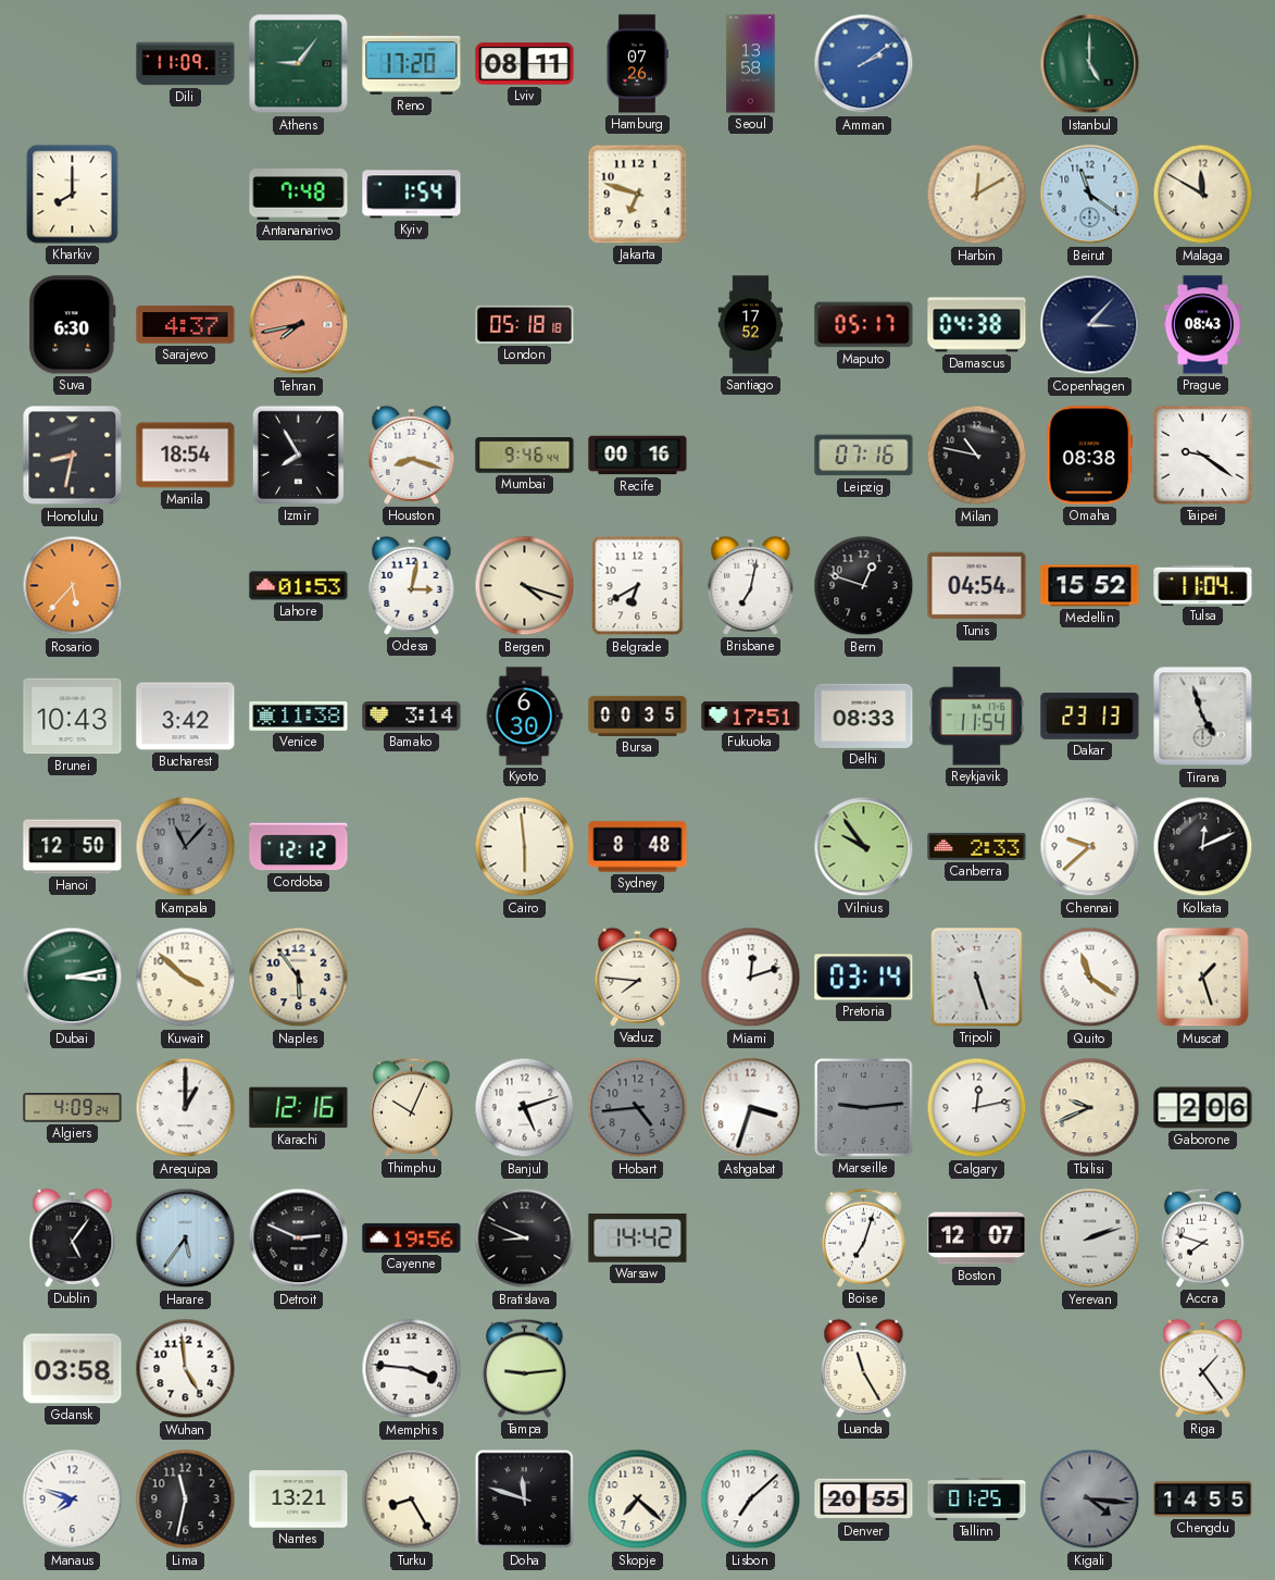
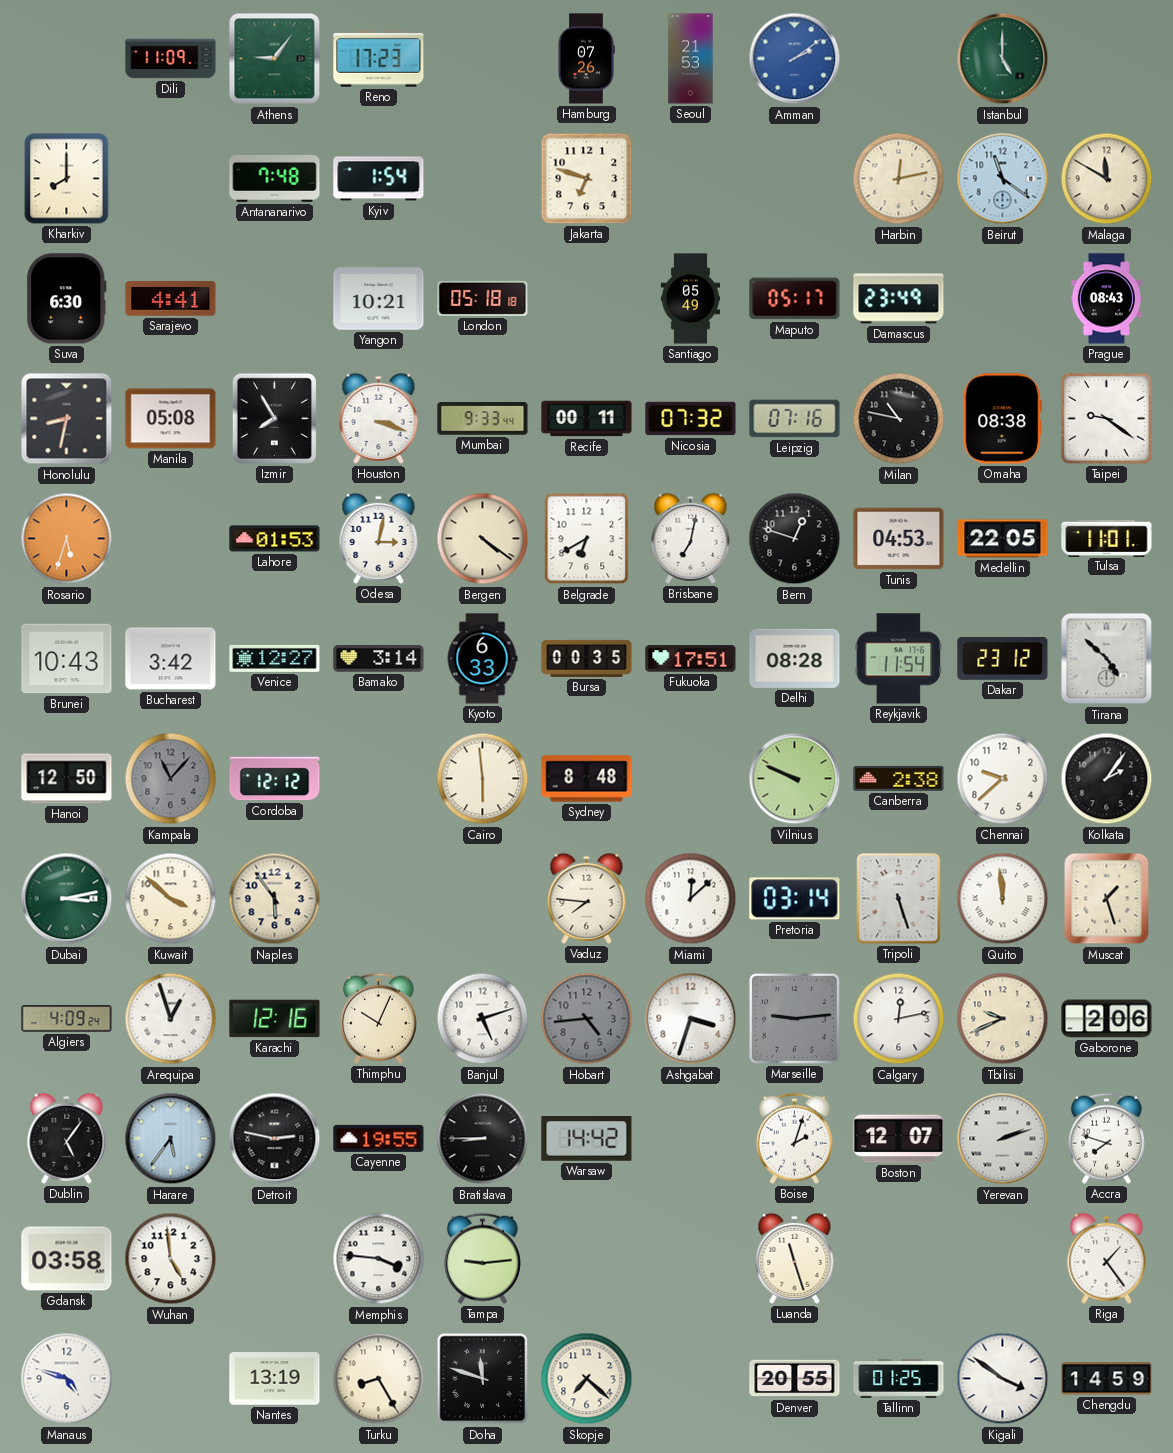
Reno: 17:20 -> 17:23 (379, 59)
Lviv: 08:11 -> none (525, 64)
Seoul: 13:58 -> 21:53 (691, 59)
Harbin: 12:10 -> 12:13 (899, 179)
Sarajevo: 4:37 -> 4:41 (171, 299)
Tehran: 7:43 -> none (299, 325)
Yangon: none -> 10:21 (379, 299)
Santiago: 17:52 -> 05:49 (691, 299)
Damascus: 04:38 -> 23:49 (899, 299)
Copenhagen: 3:07 -> none (1090, 325)
Manila: 18:54 -> 05:08 (171, 419)
Houston: 8:18 -> 3:18 (379, 418)
Mumbai: 9:46 -> 9:33 (483, 419)
Recife: 00:16 -> 00:11 (587, 419)
Nicosia: none -> 07:32 (691, 419)
Rosario: 5:37 -> 5:33 (67, 539)
Bergen: 4:18 -> 4:21 (483, 539)
Tunis: 04:54 -> 04:53 (899, 539)
Medellin: 15:52 -> 22:05 (1003, 539)
Tulsa: 11:04 -> 11:01 (1107, 538)
Venice: 11:38 -> 12:27 (275, 658)
Kyoto: 6:30 -> 6:33 (482, 659)
Delhi: 08:33 -> 08:28 (795, 658)
Dakar: 23:13 -> 23:12 (1003, 658)
Tirana: 4:57 -> 4:52 (1107, 659)
Vilnius: 9:54 -> 9:49 (795, 779)
Canberra: 2:33 -> 2:38 (899, 778)
Kolkata: 12:11 -> 2:06 (1107, 779)
Miami: 12:12 -> 12:08 (691, 899)
Quito: 11:21 -> 11:59 (1003, 899)
Arequipa: 1:00 -> 12:57 (171, 1019)
Detroit: 2:49 -> 2:47 (275, 1139)
Cayenne: 19:56 -> 19:55 (379, 1138)
Bratislava: 8:49 -> 8:45 (483, 1139)
Boise: 7:03 -> 2:03 (794, 1138)
Luanda: 11:25 -> 11:27 (795, 1258)
Manaus: 7:48 -> 4:48 (67, 1379)
Lima: 11:32 -> none (186, 1500)
Nantes: 13:21 -> 13:19 (275, 1379)
Lisbon: 7:08 -> none (751, 1500)
Kigali: 4:16 -> 3:51 (1003, 1379)
Kigali dial: grey -> white (1003, 1379)
Chengdu: 14:55 -> 14:59 (1107, 1379)
